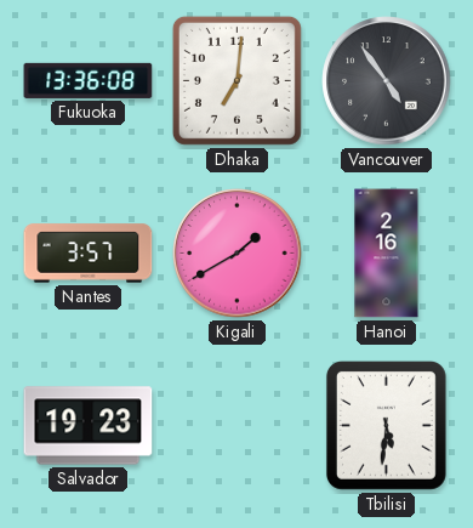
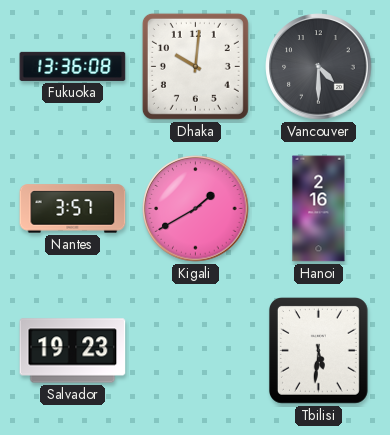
Dhaka: 7:01 -> 10:01 (195, 66)
Vancouver: 4:54 -> 4:30 (319, 67)
